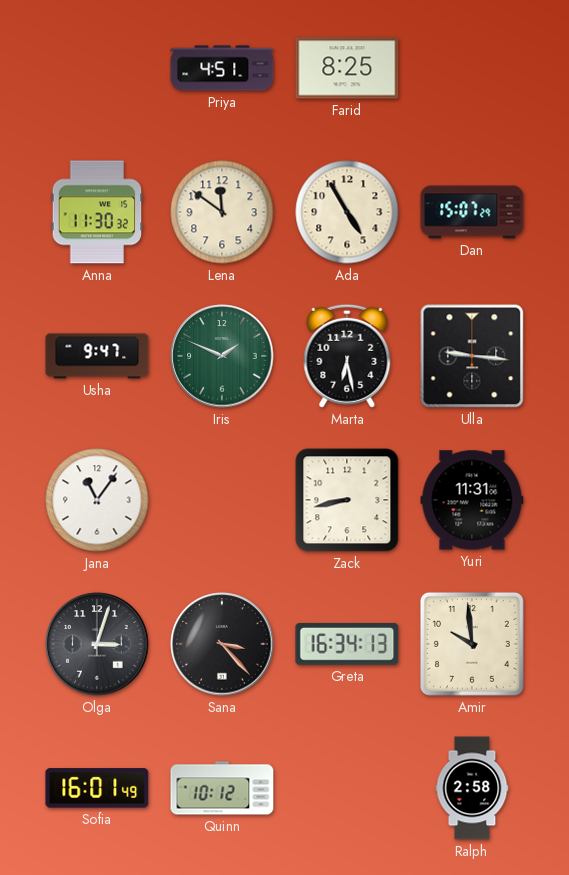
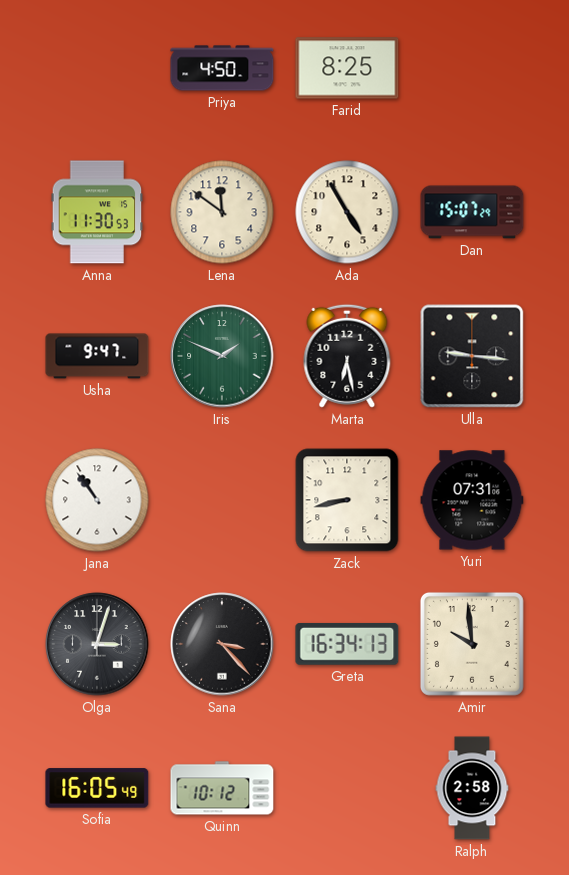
Priya: 4:51 -> 4:50 (222, 68)
Anna: 11:30:32 -> 11:30:53 (97, 212)
Jana: 11:06 -> 10:54 (97, 500)
Yuri: 11:31 -> 07:31 (472, 500)
Sofia: 16:01 -> 16:05 (97, 788)
